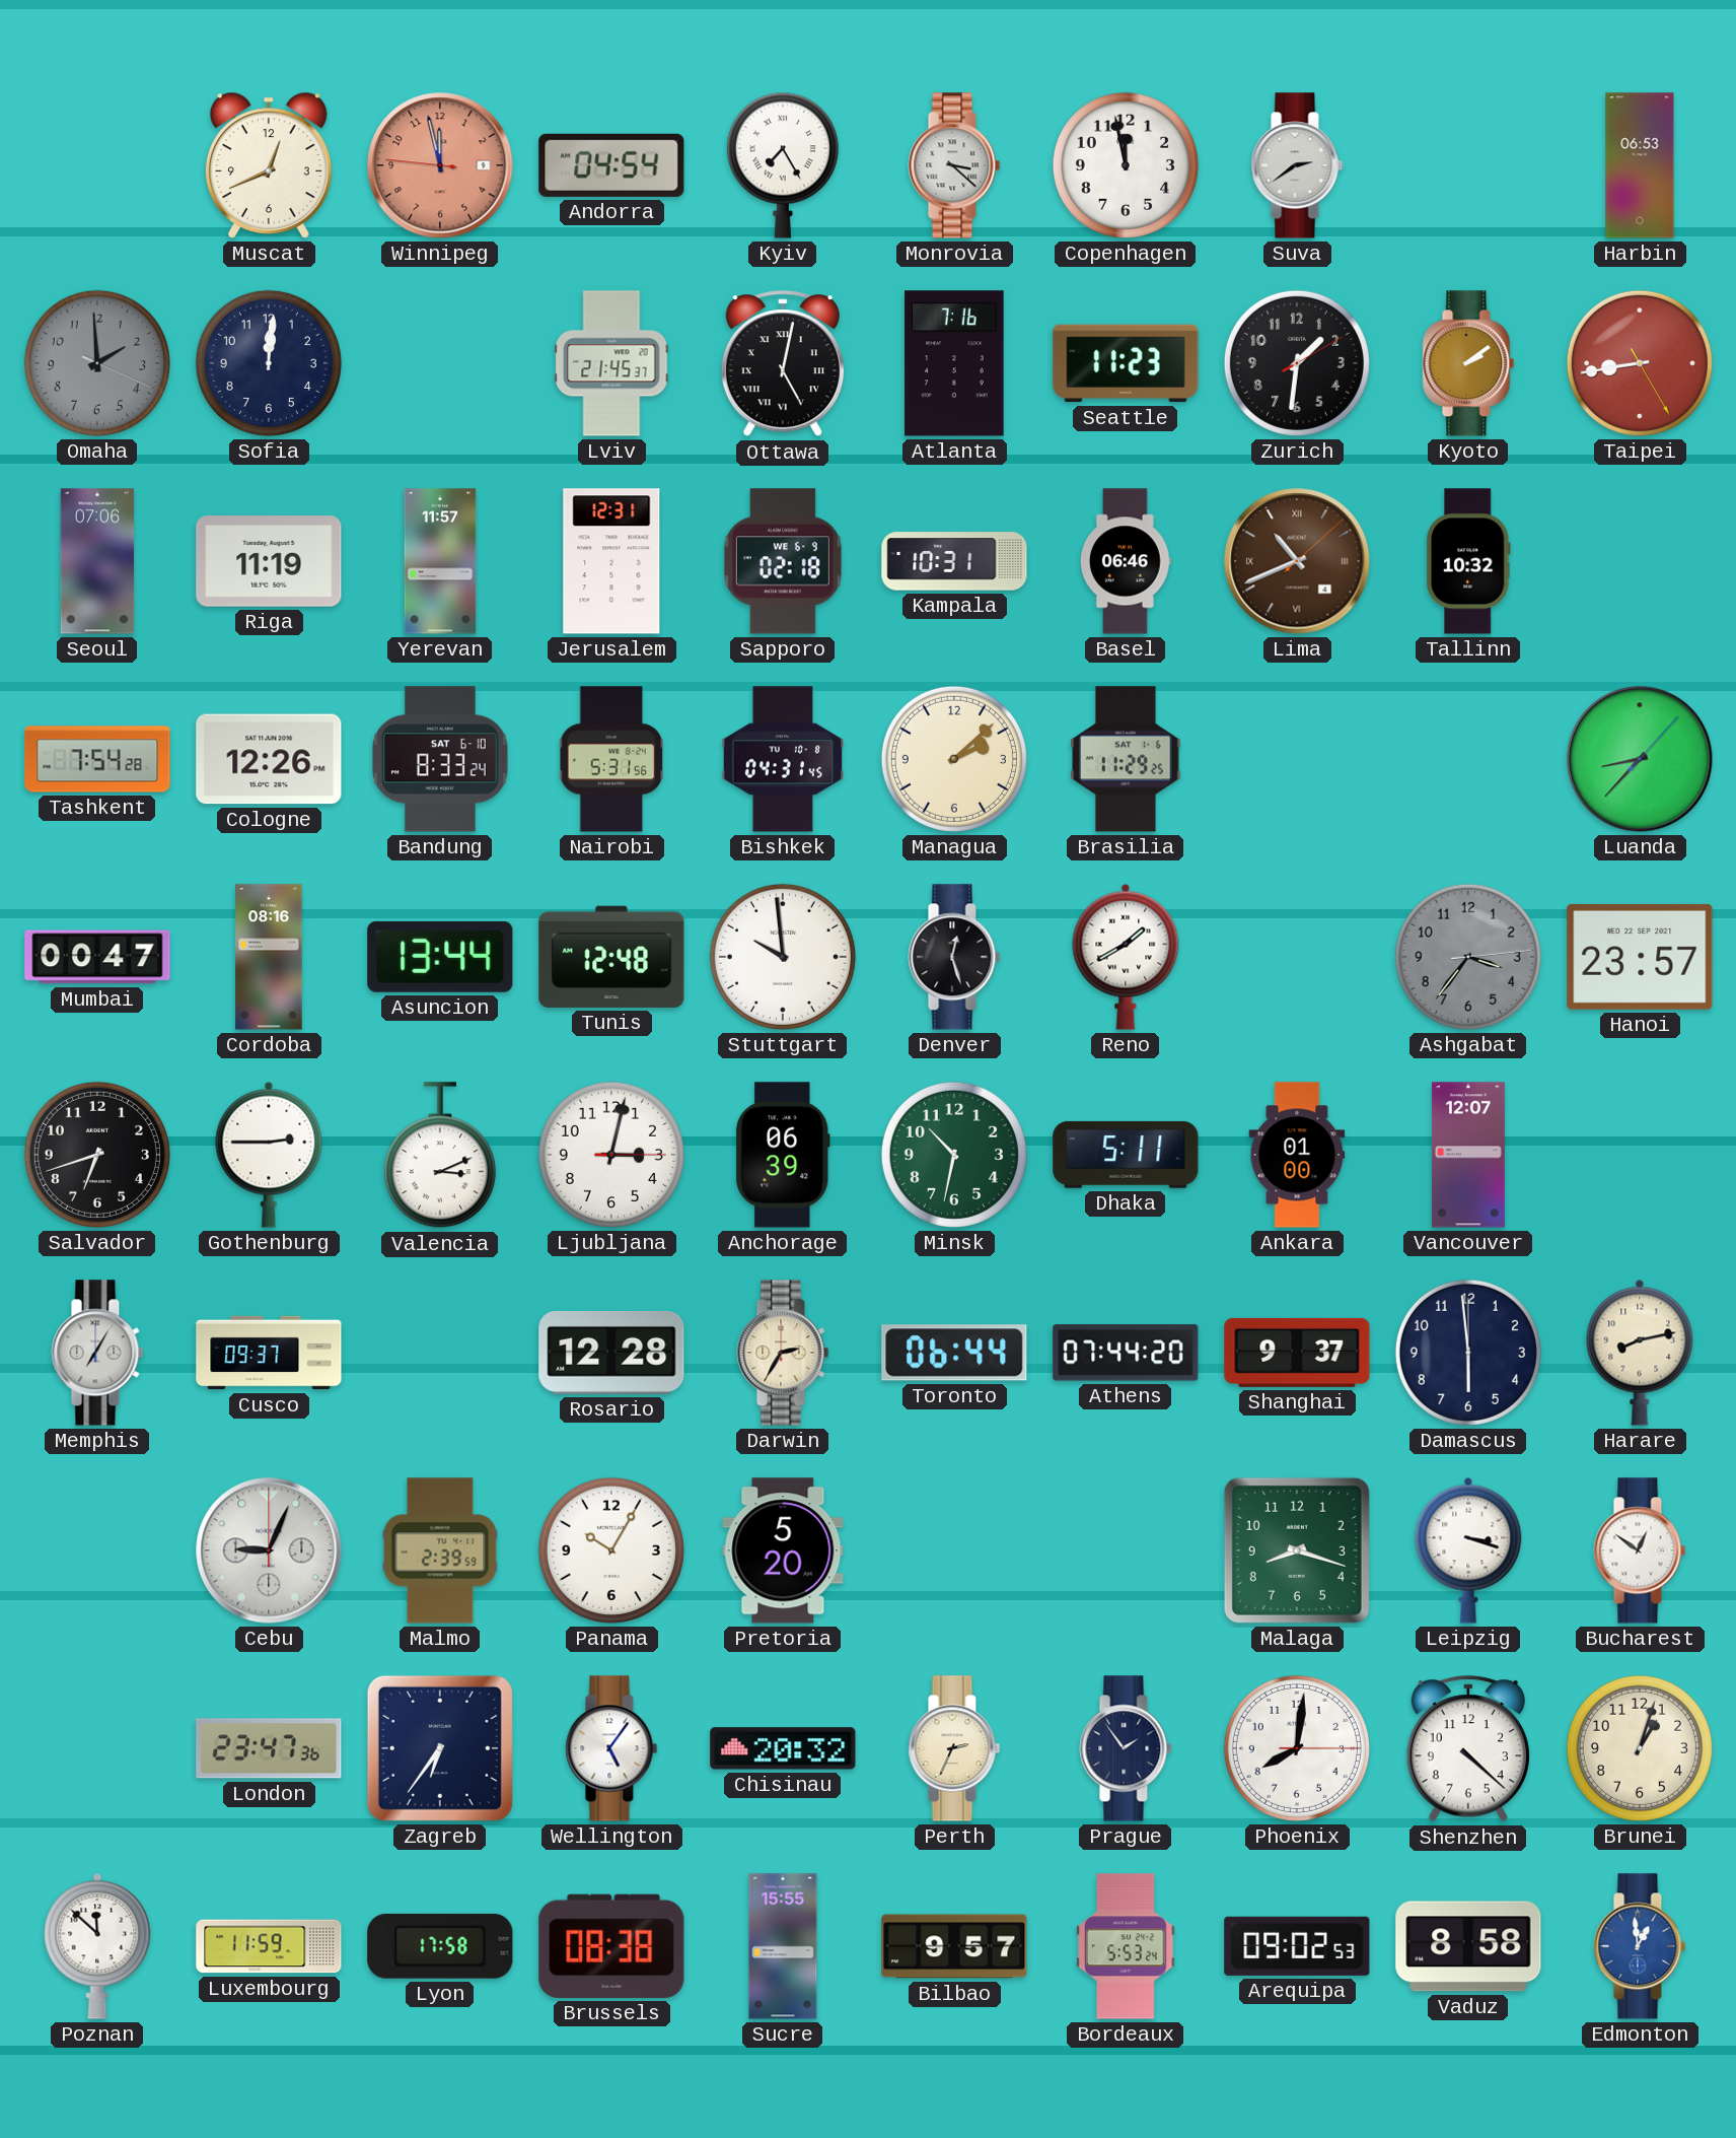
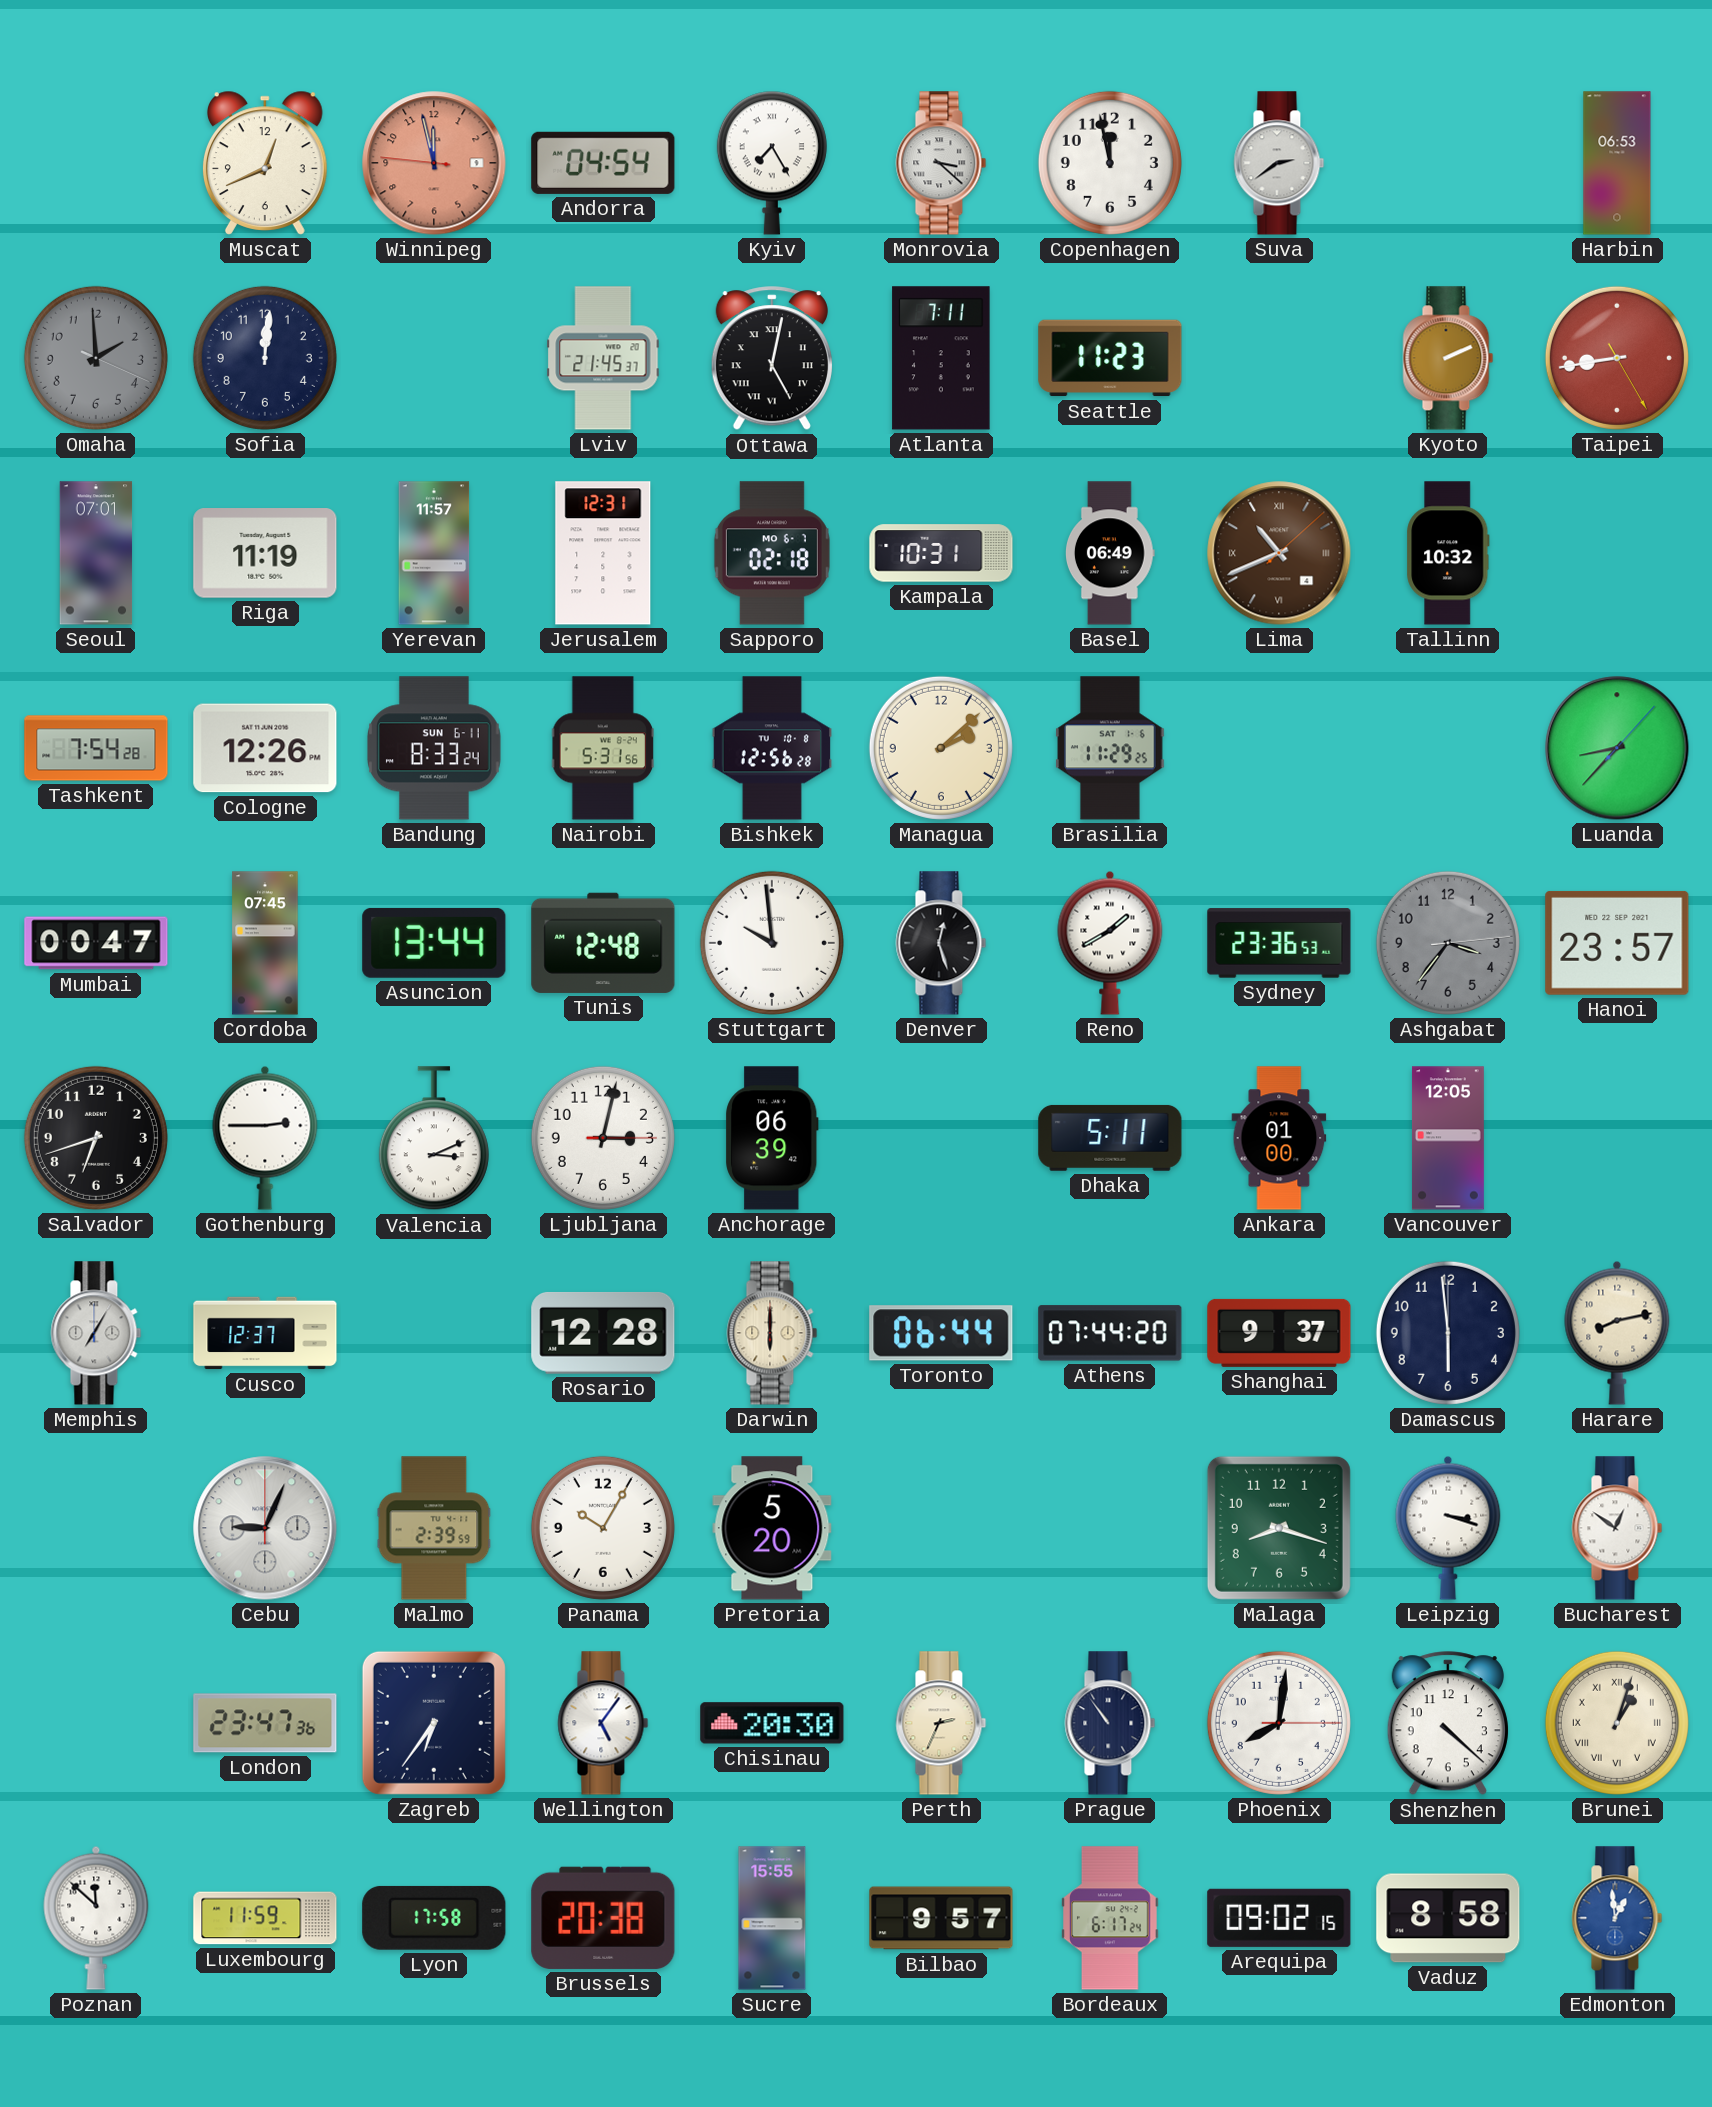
Atlanta: 7:16 -> 7:11 (941, 358)
Zurich: 1:31 -> none (1297, 363)
Kyoto: 2:09 -> 2:11 (1448, 358)
Seoul: 07:06 -> 07:01 (96, 553)
Sapporo date: WE 6-9 -> MO 6-7 (772, 553)
Basel: 06:46 -> 06:49 (1110, 553)
Bandung date: SAT 6-10 -> SUN 6-11 (435, 748)
Bishkek: 04:31 -> 12:56 (772, 748)
Cordoba: 08:16 -> 07:45 (265, 943)
Sydney: none -> 23:36 (1279, 943)
Minsk: 10:32 -> none (954, 1155)
Vancouver: 12:07 -> 12:05 (1448, 1138)
Cusco: 09:37 -> 12:37 (265, 1333)
Darwin: 2:35 -> 6:00 (772, 1333)
Chisinau: 20:32 -> 20:30 (772, 1723)
Prague: 1:54 -> 10:54 (1110, 1723)
Brunei numerals: Arabic -> Roman (1617, 1723)
Brussels: 08:38 -> 20:38 (603, 1918)
Bordeaux: 5:53 -> 6:17 (1111, 1918)
Arequipa: 09:02:53 -> 09:02:15 (1279, 1918)
